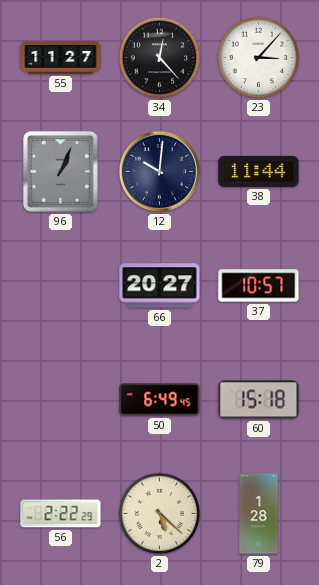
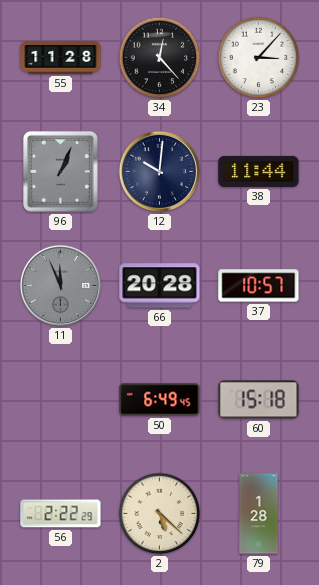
55: 11:27 -> 11:28 (61, 58)
11: none -> 11:56 (60, 285)
66: 20:27 -> 20:28 (160, 286)
